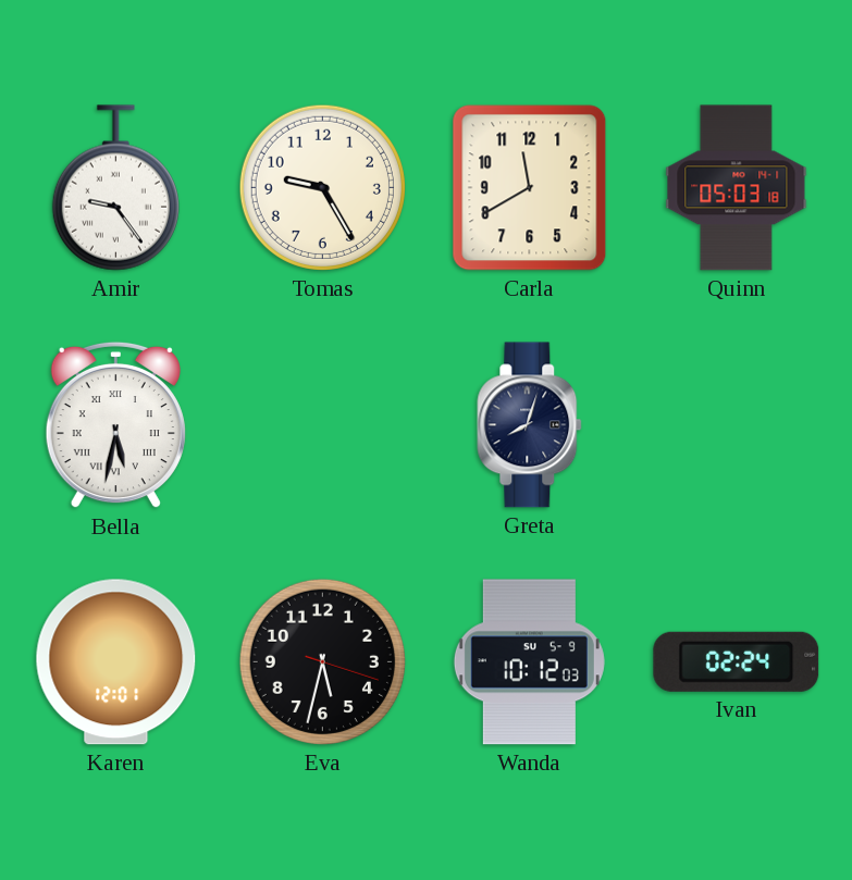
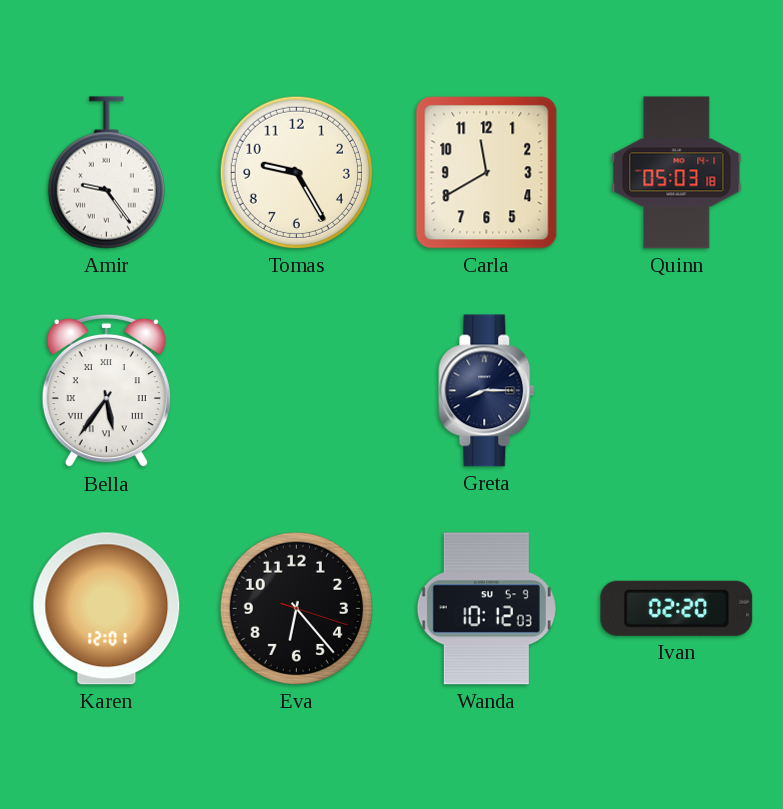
Bella: 5:32 -> 5:36 (106, 391)
Greta: 8:03 -> 8:15 (487, 391)
Eva: 5:32 -> 6:23 (296, 608)
Ivan: 02:24 -> 02:20 (677, 608)
